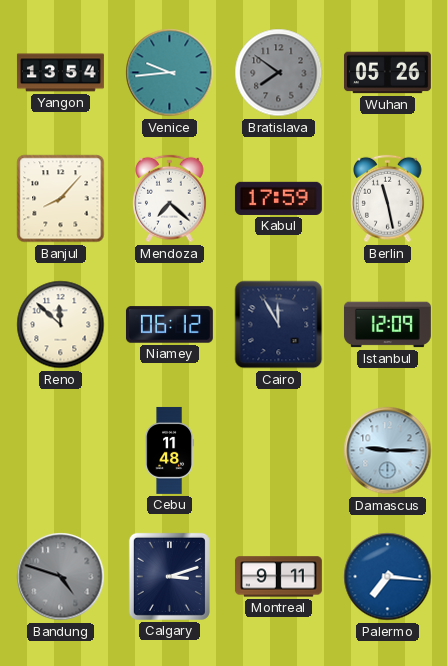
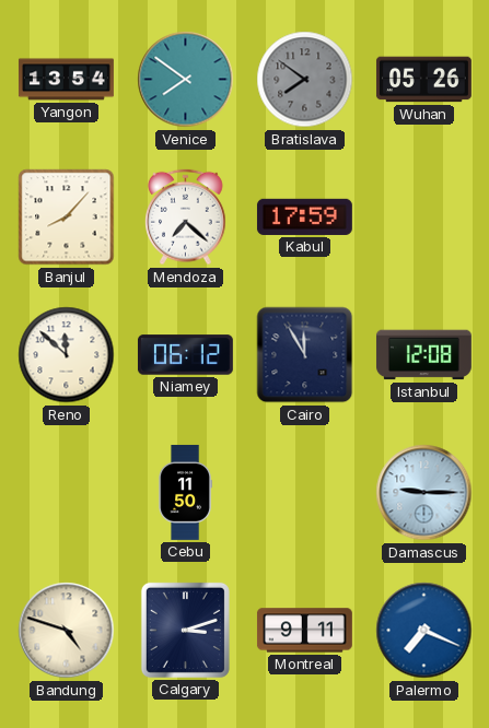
Venice: 9:44 -> 7:51 (186, 80)
Berlin: 11:28 -> none (388, 199)
Istanbul: 12:09 -> 12:08 (423, 355)
Cebu: 11:48 -> 11:50 (185, 492)
Bandung dial: grey -> cream (67, 631)
Palermo: 7:16 -> 7:19 (424, 631)
